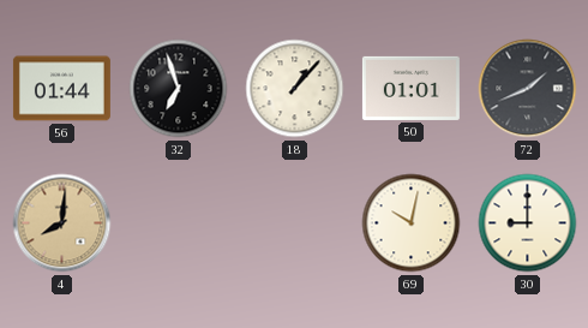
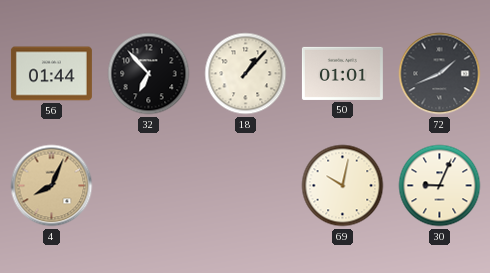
32: 6:57 -> 6:53 (149, 74)
4: 8:01 -> 8:04 (52, 186)
30: 9:00 -> 9:04 (440, 186)
